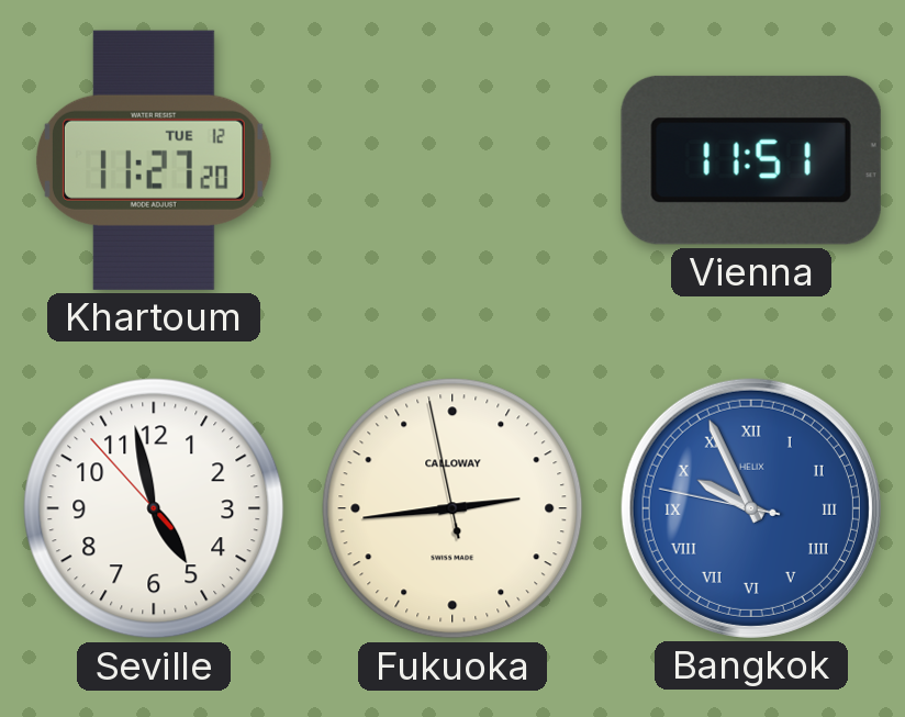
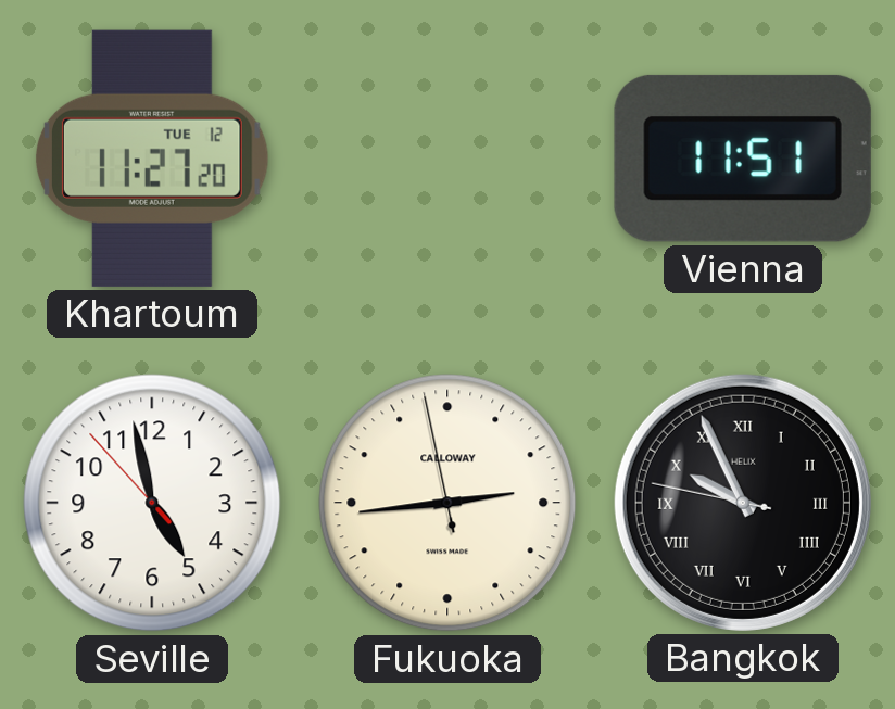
Bangkok dial: blue -> black (743, 503)
